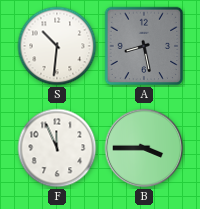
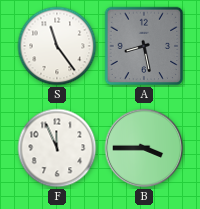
S: 10:31 -> 11:24 (57, 46)
